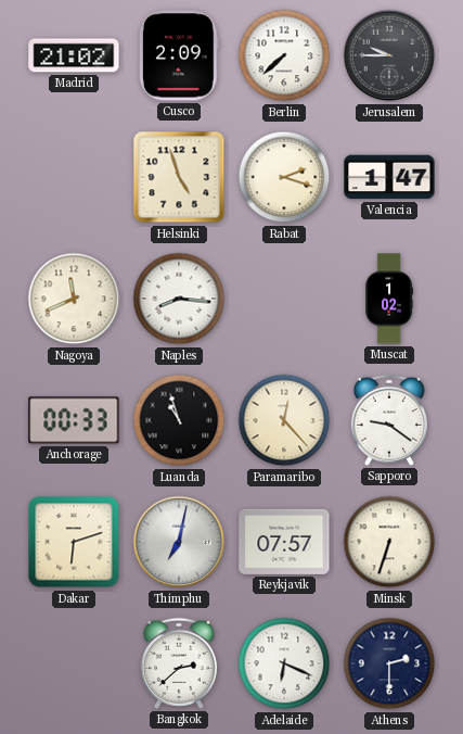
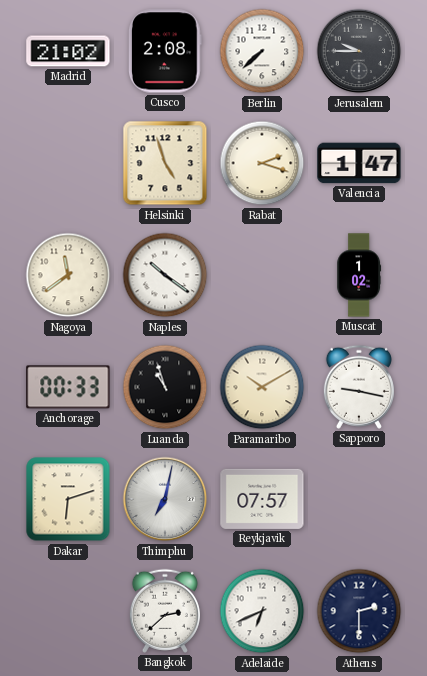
Cusco: 2:09 -> 2:08 (166, 51)
Nagoya: 11:41 -> 11:39 (68, 275)
Naples: 8:16 -> 10:21 (165, 275)
Paramaribo: 12:23 -> 10:10 (262, 387)
Sapporo: 9:21 -> 9:17 (359, 387)
Minsk: 6:33 -> none (389, 542)
Adelaide: 6:19 -> 6:41 (262, 611)
